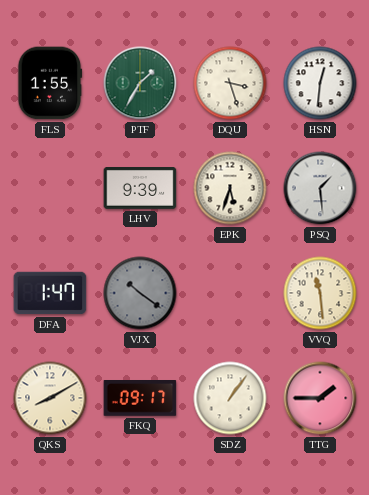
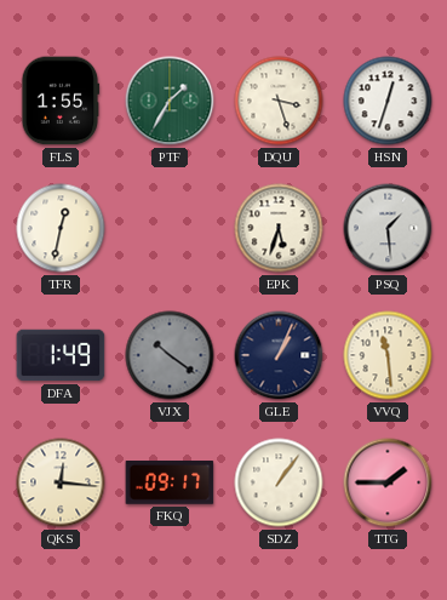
HSN: 12:31 -> 12:33 (388, 101)
TFR: none -> 12:32 (61, 228)
LHV: 9:39 -> none (140, 189)
DFA: 1:47 -> 1:49 (61, 355)
GLE: none -> 1:04 (279, 355)
QKS: 8:10 -> 12:16 (61, 482)
